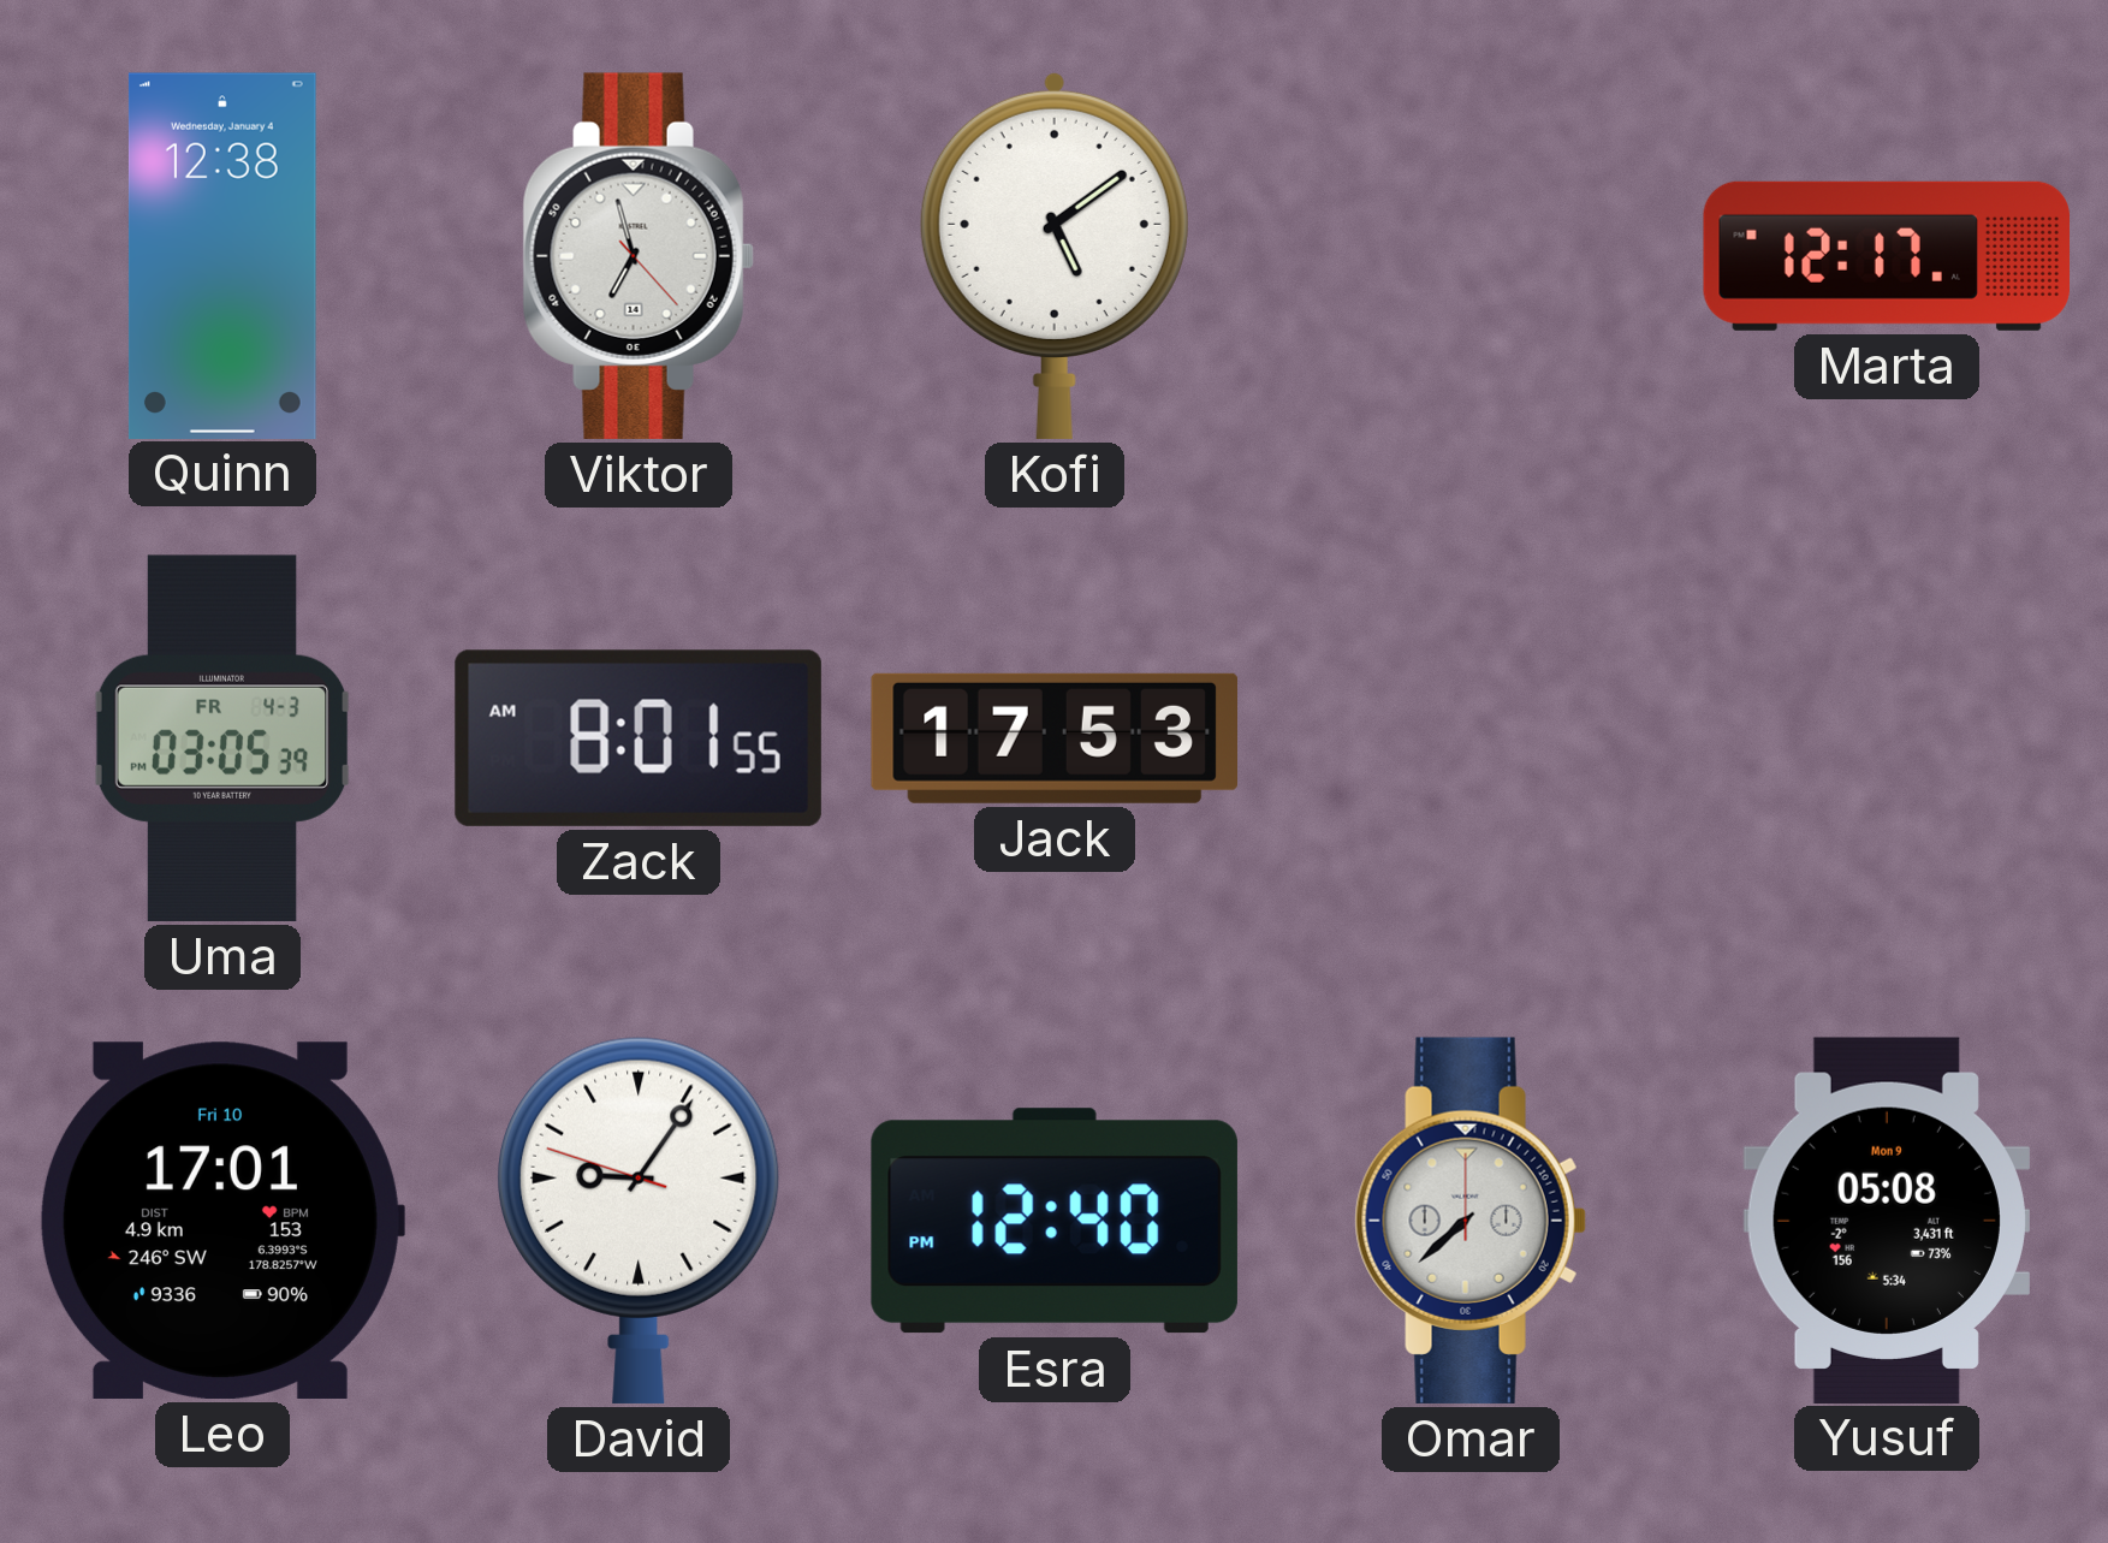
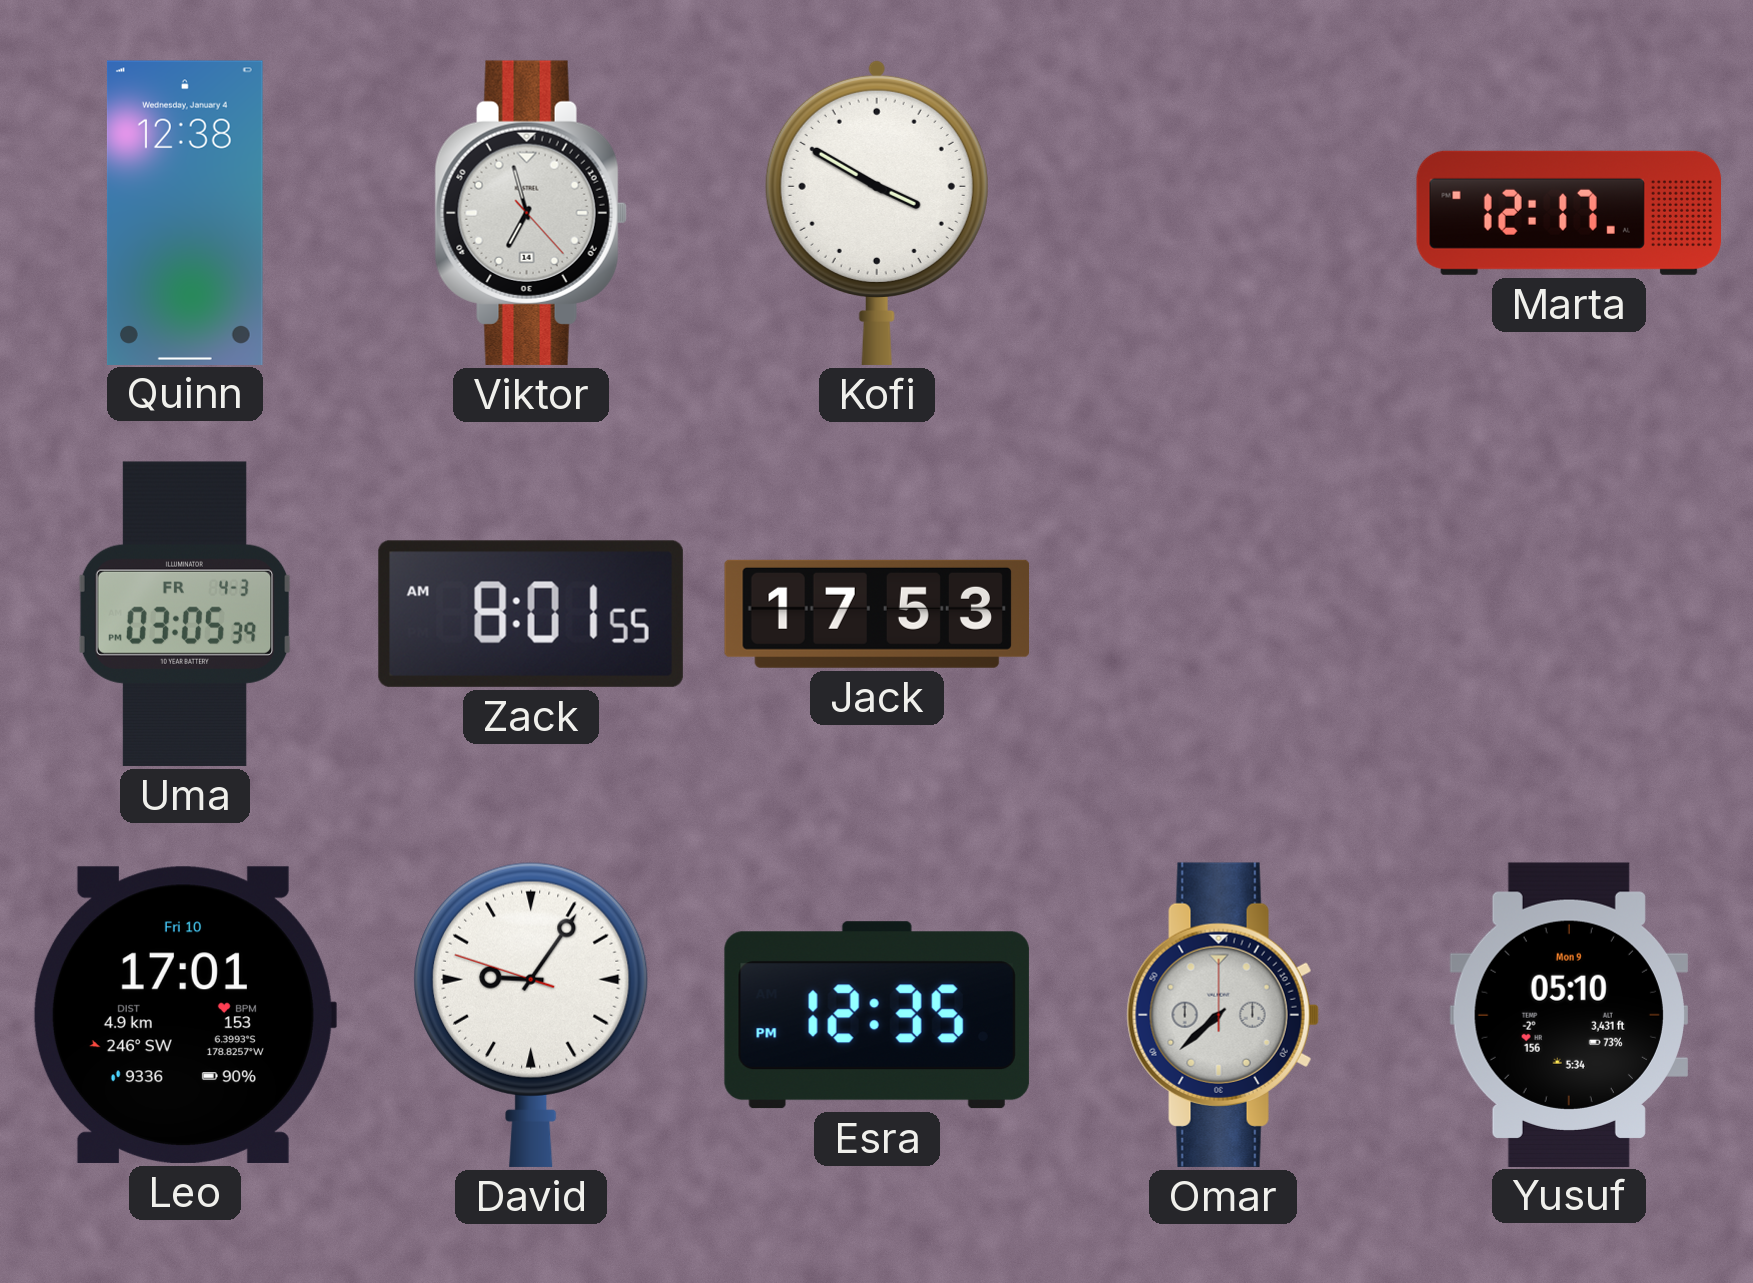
Kofi: 5:09 -> 3:50 (877, 212)
Esra: 12:40 -> 12:35 (877, 1015)
Yusuf: 05:08 -> 05:10 (1569, 1014)
